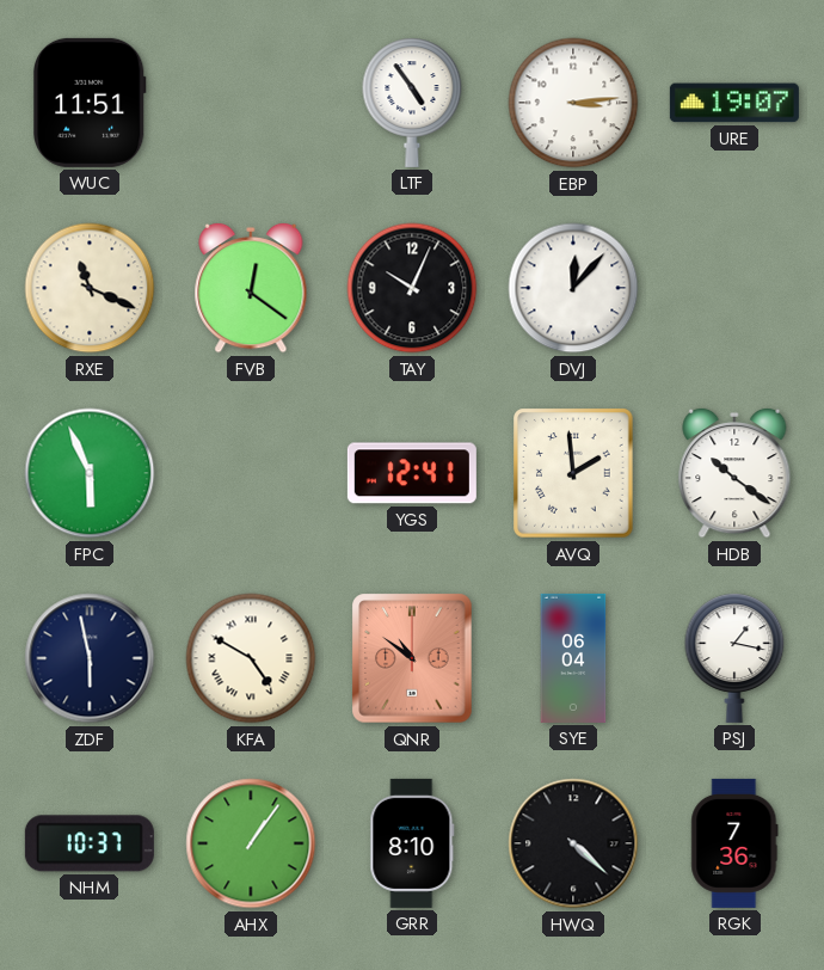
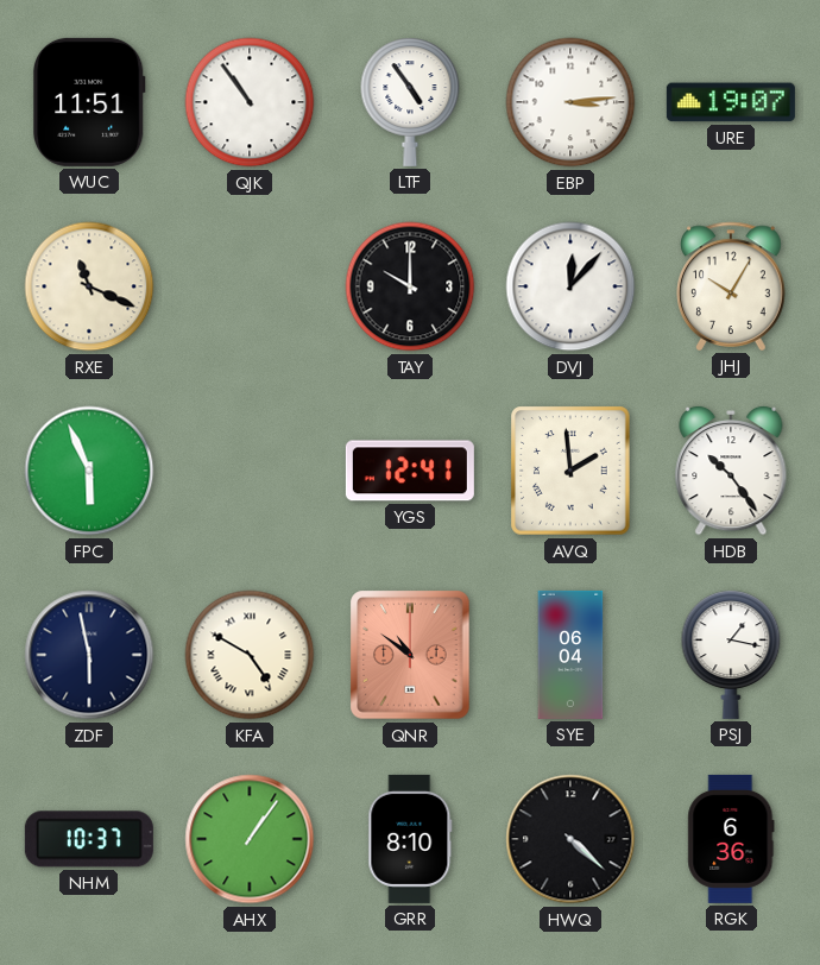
QJK: none -> 10:54 (250, 102)
FVB: 12:21 -> none (251, 288)
TAY: 10:04 -> 10:00 (410, 286)
JHJ: none -> 10:05 (731, 286)
HDB: 10:21 -> 10:24 (731, 471)
RGK: 7:36 -> 6:36 (731, 839)
